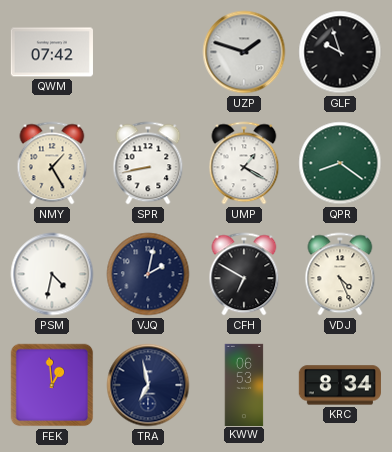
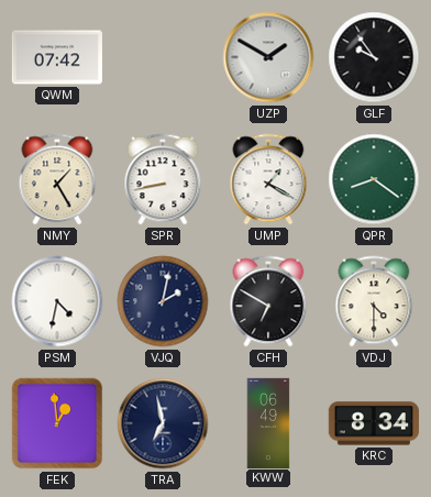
UZP: 1:48 -> 1:50 (268, 57)
GLF: 9:57 -> 9:54 (374, 57)
VDJ: 4:26 -> 4:30 (374, 301)
KWW: 06:53 -> 06:49 (268, 422)
